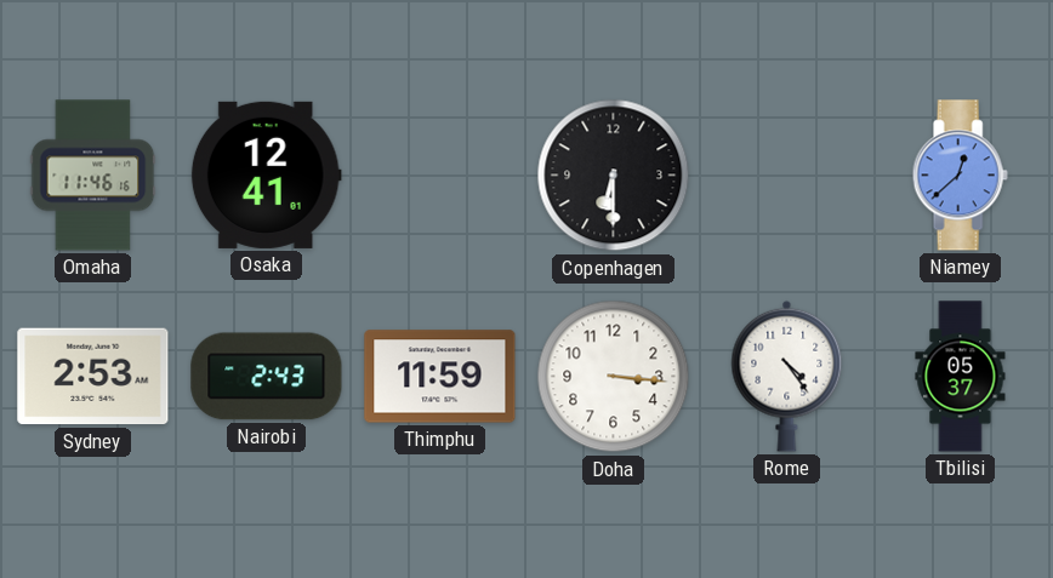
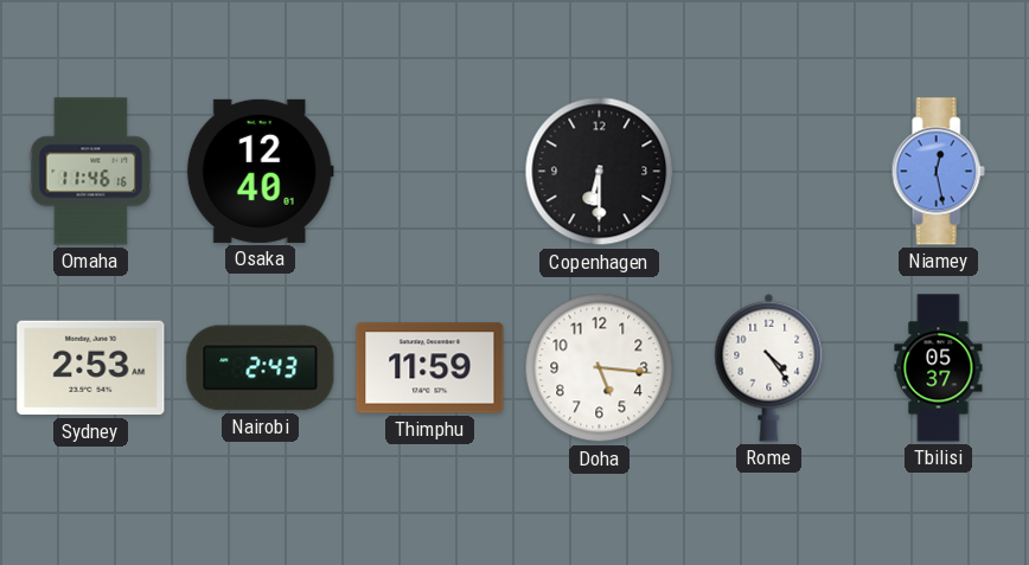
Osaka: 12:41 -> 12:40 (260, 171)
Niamey: 12:38 -> 12:28 (938, 172)
Doha: 3:16 -> 5:16 (600, 368)
